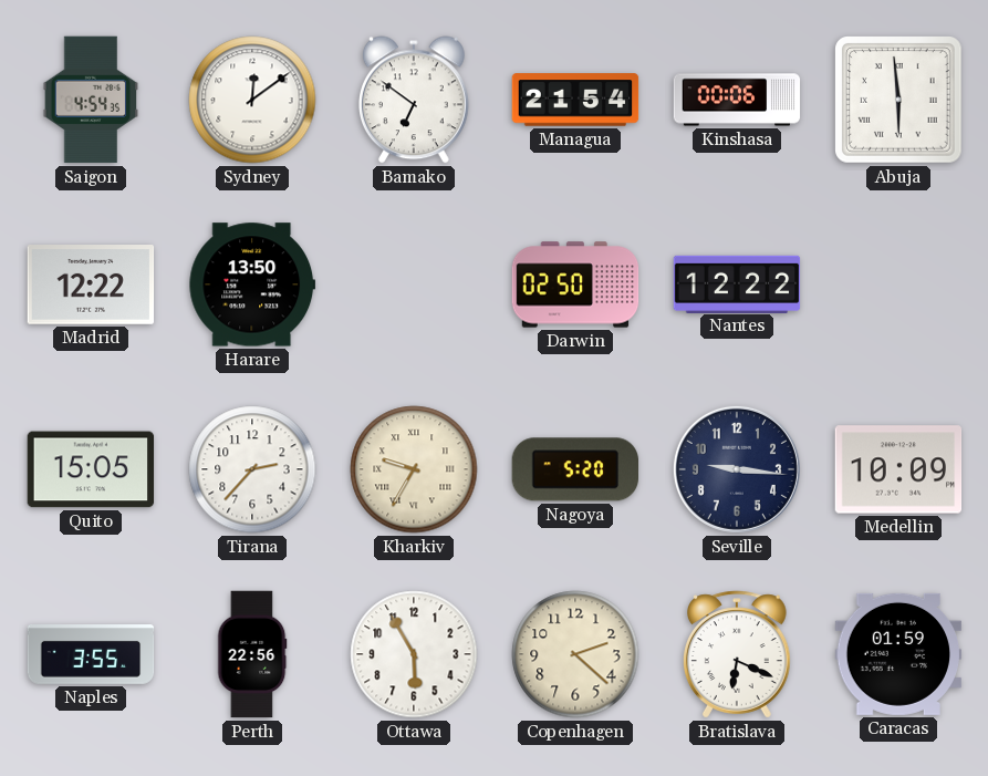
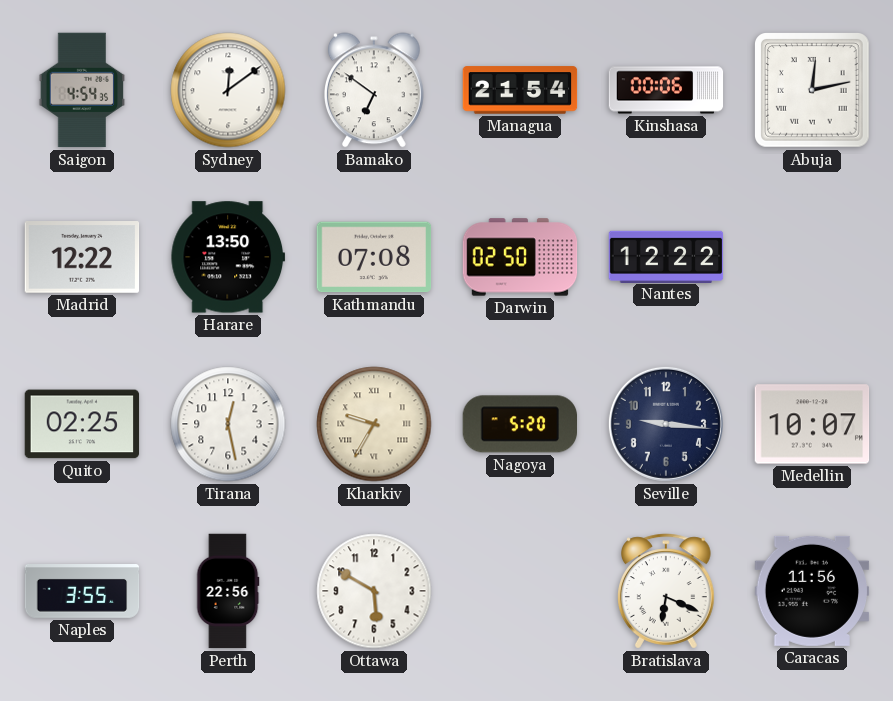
Abuja: 5:59 -> 12:13 (813, 91)
Kathmandu: none -> 07:08 (374, 257)
Quito: 15:05 -> 02:25 (82, 424)
Tirana: 2:37 -> 12:28 (228, 424)
Medellin: 10:09 -> 10:07 (812, 424)
Ottawa: 5:55 -> 5:50 (374, 591)
Copenhagen: 2:22 -> none (575, 654)
Caracas: 01:59 -> 11:56 (812, 591)
